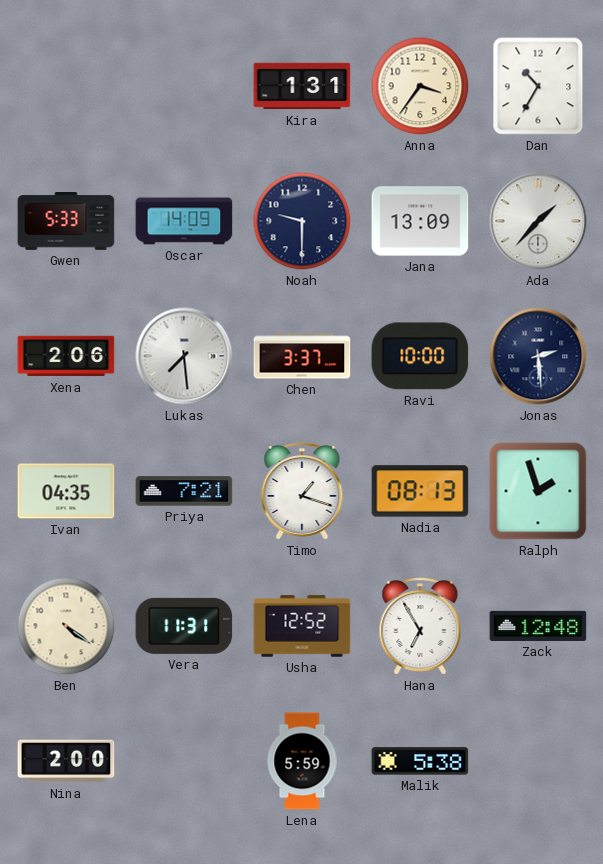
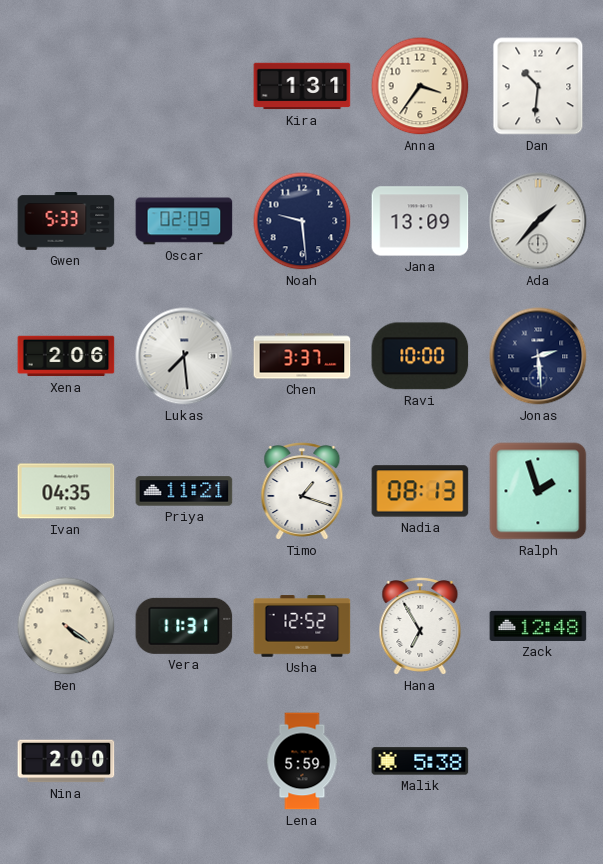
Dan: 10:35 -> 10:31 (538, 86)
Oscar: 14:09 -> 02:09 (184, 221)
Noah: 9:30 -> 9:29 (302, 221)
Priya: 7:21 -> 11:21 (184, 491)
